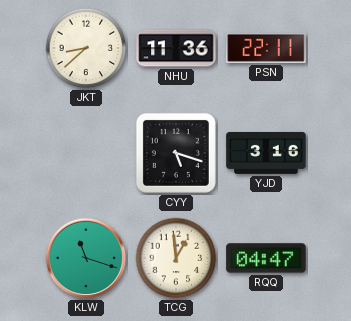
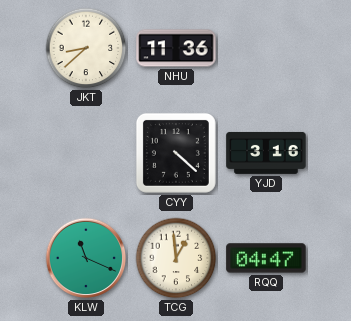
PSN: 22:11 -> none (266, 48)
CYY: 5:18 -> 4:22 (176, 153)
KLW: 11:18 -> 11:19 (86, 258)
